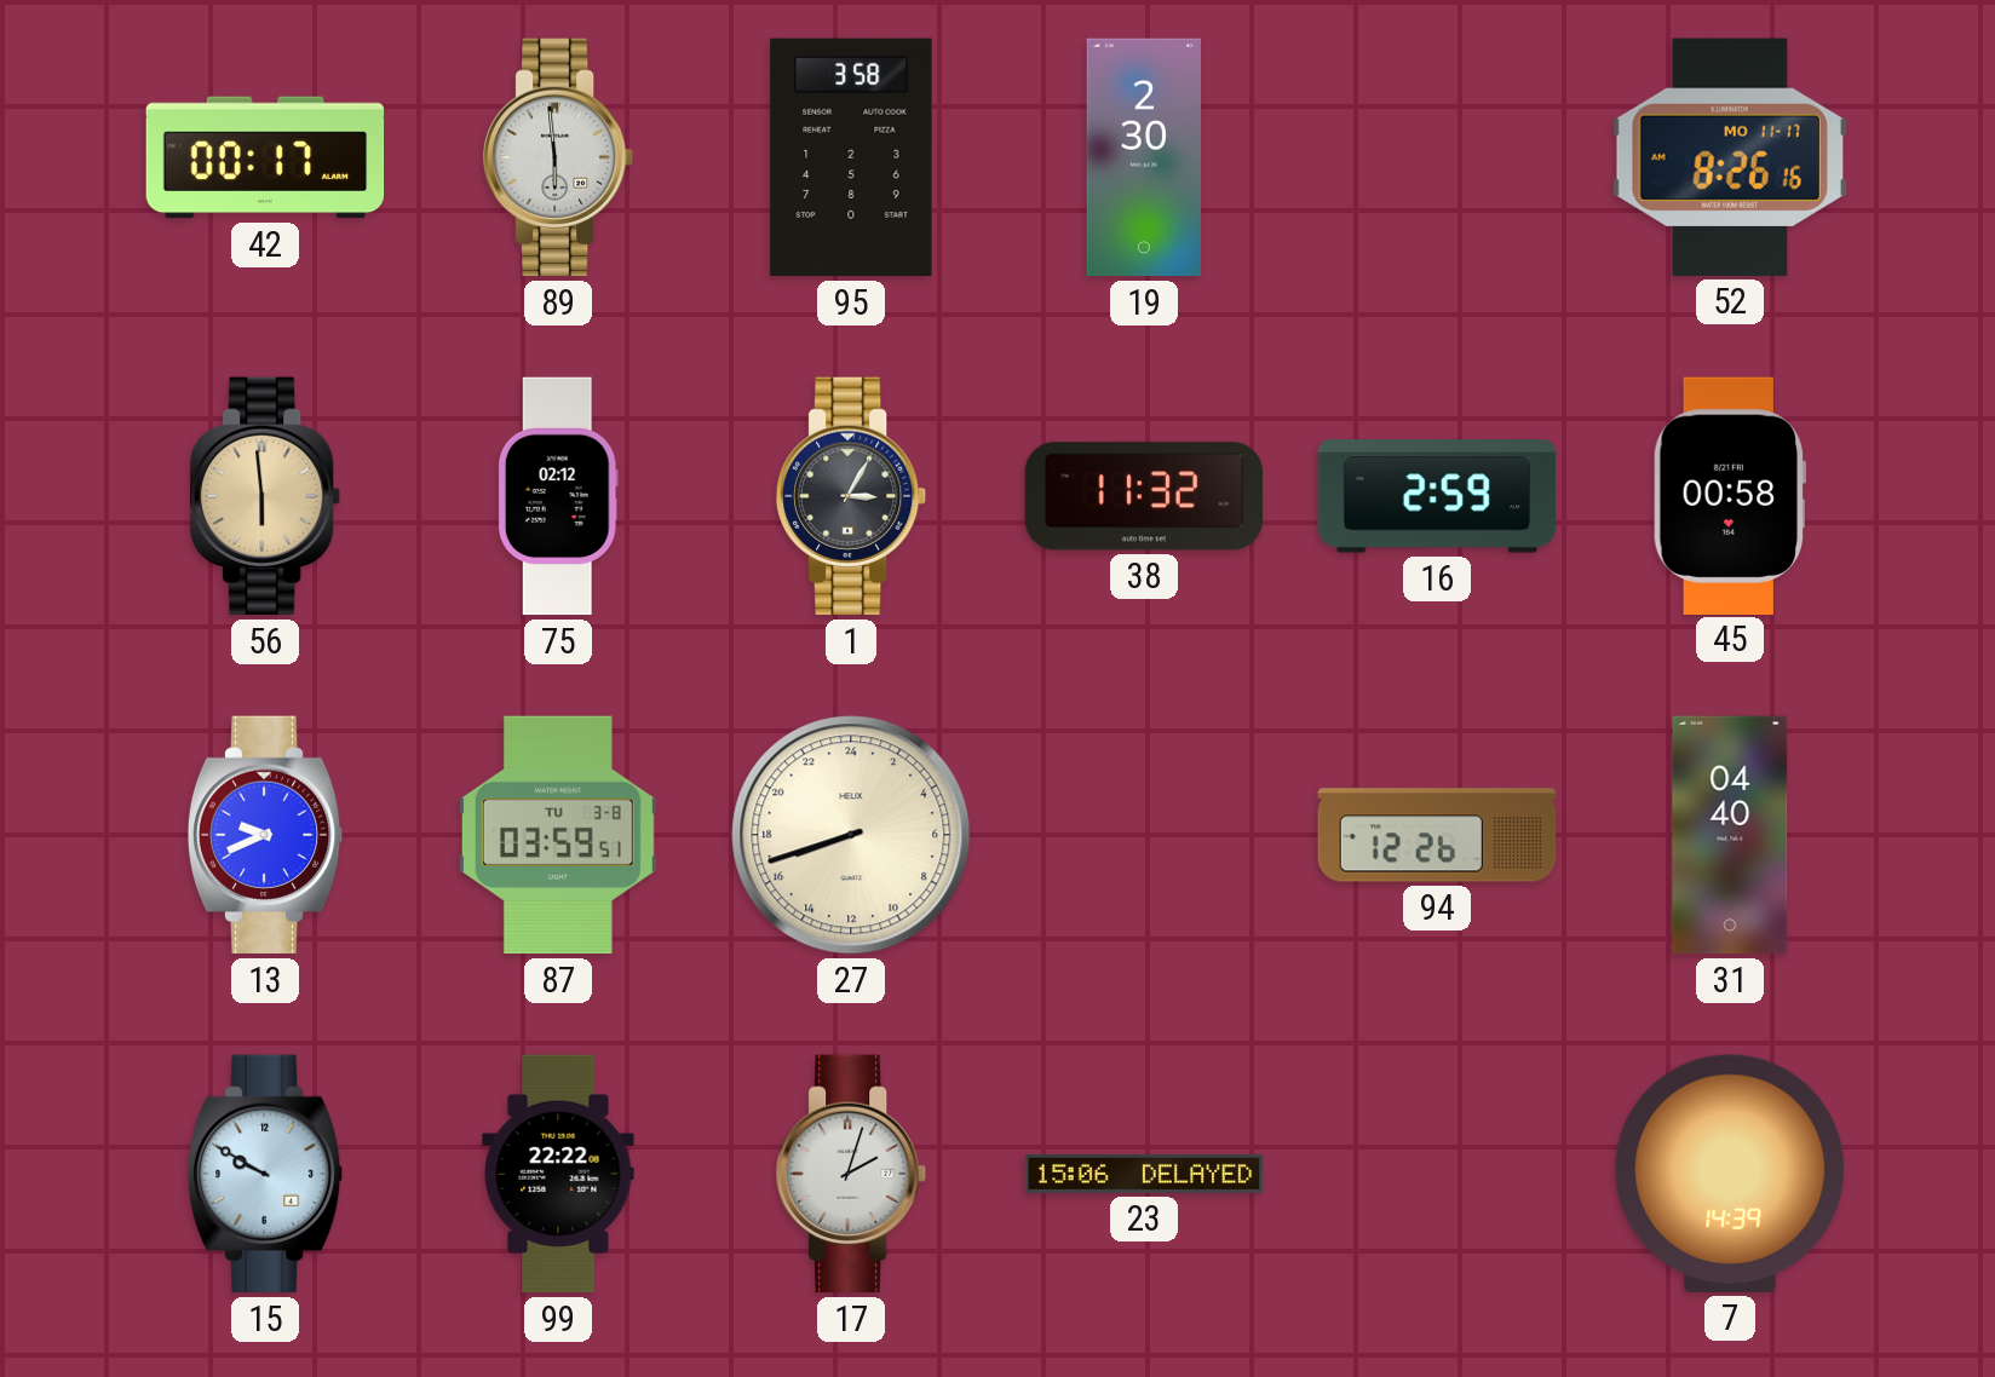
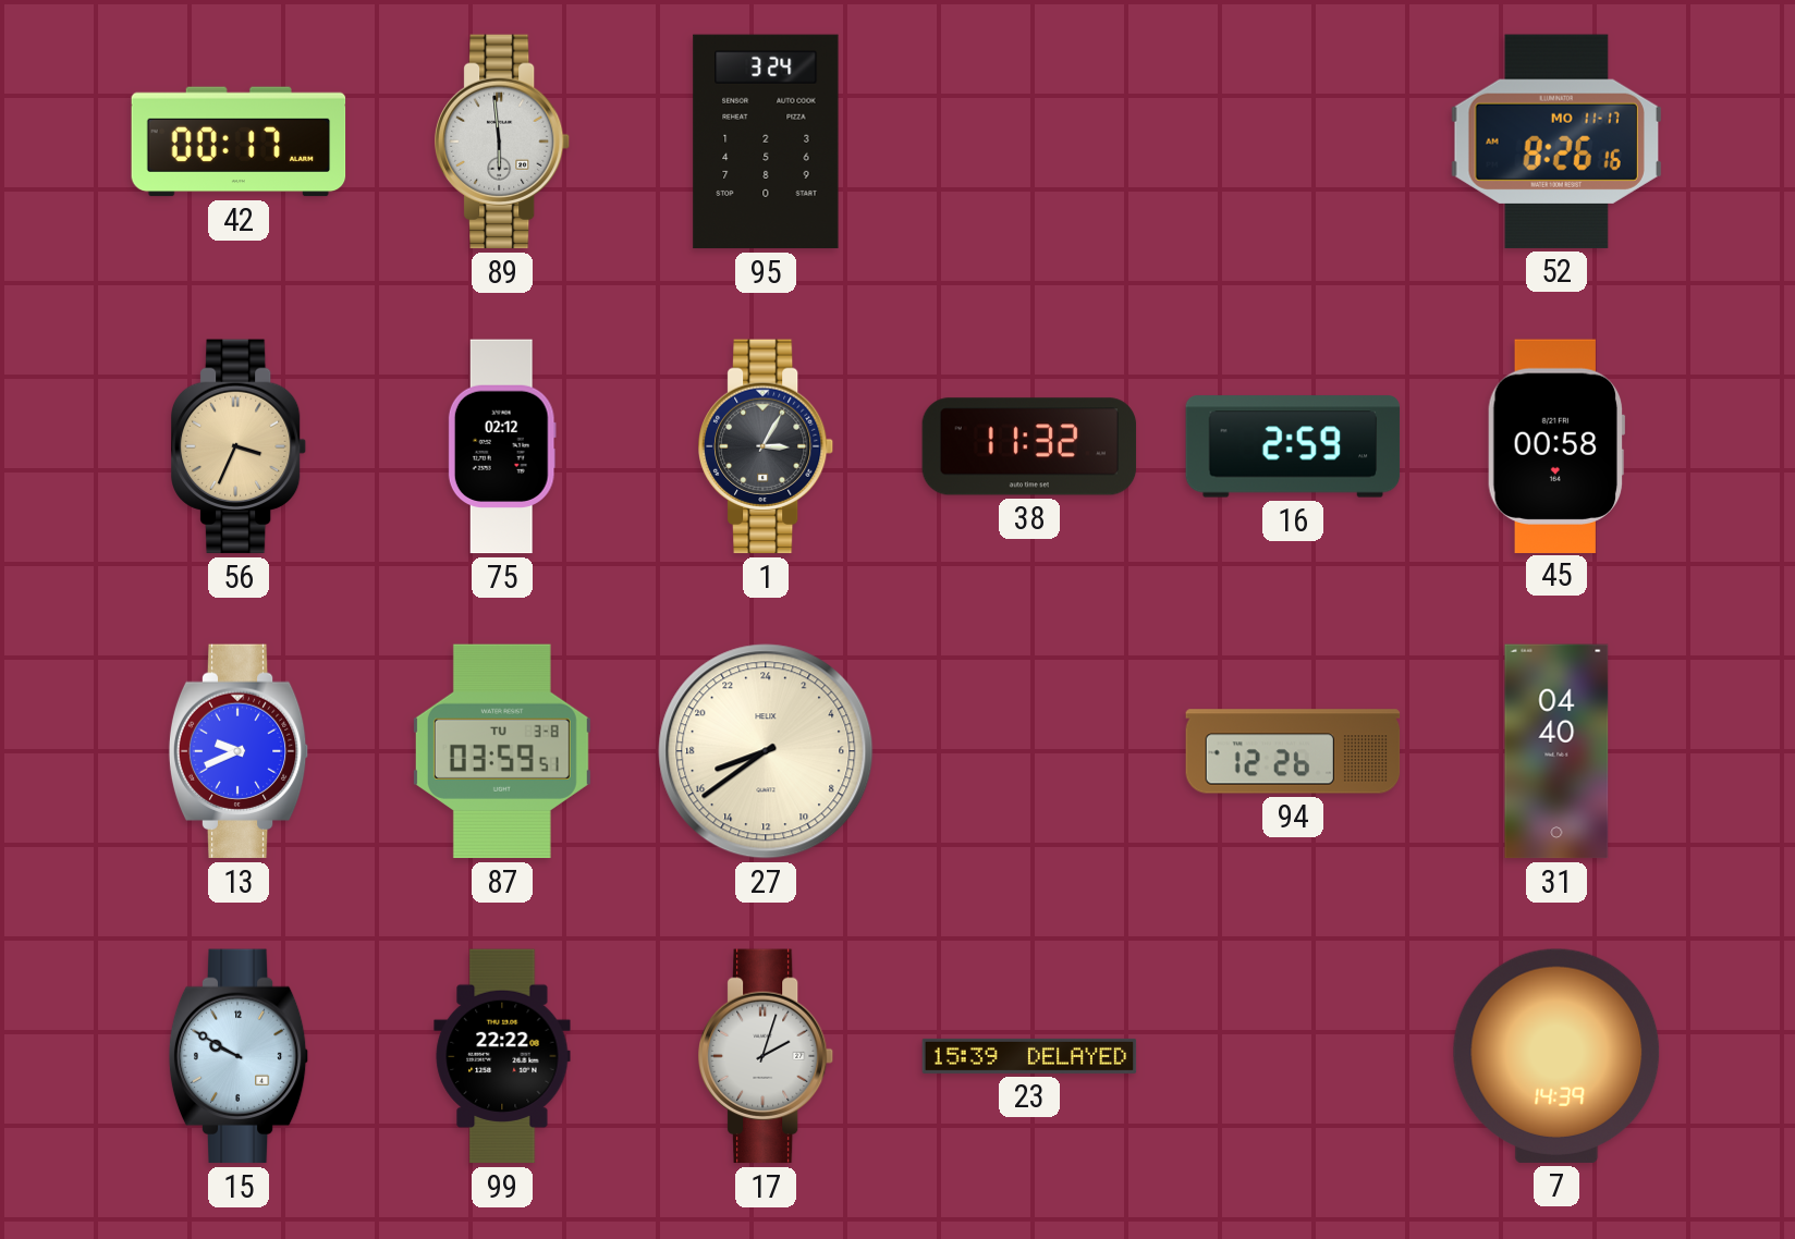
95: 3:58 -> 3:24 (766, 142)
19: 2:30 -> none (1144, 157)
56: 5:59 -> 3:34 (240, 446)
27: 16:42 -> 16:39 (766, 751)
23: 15:06 -> 15:39 (1029, 1056)
